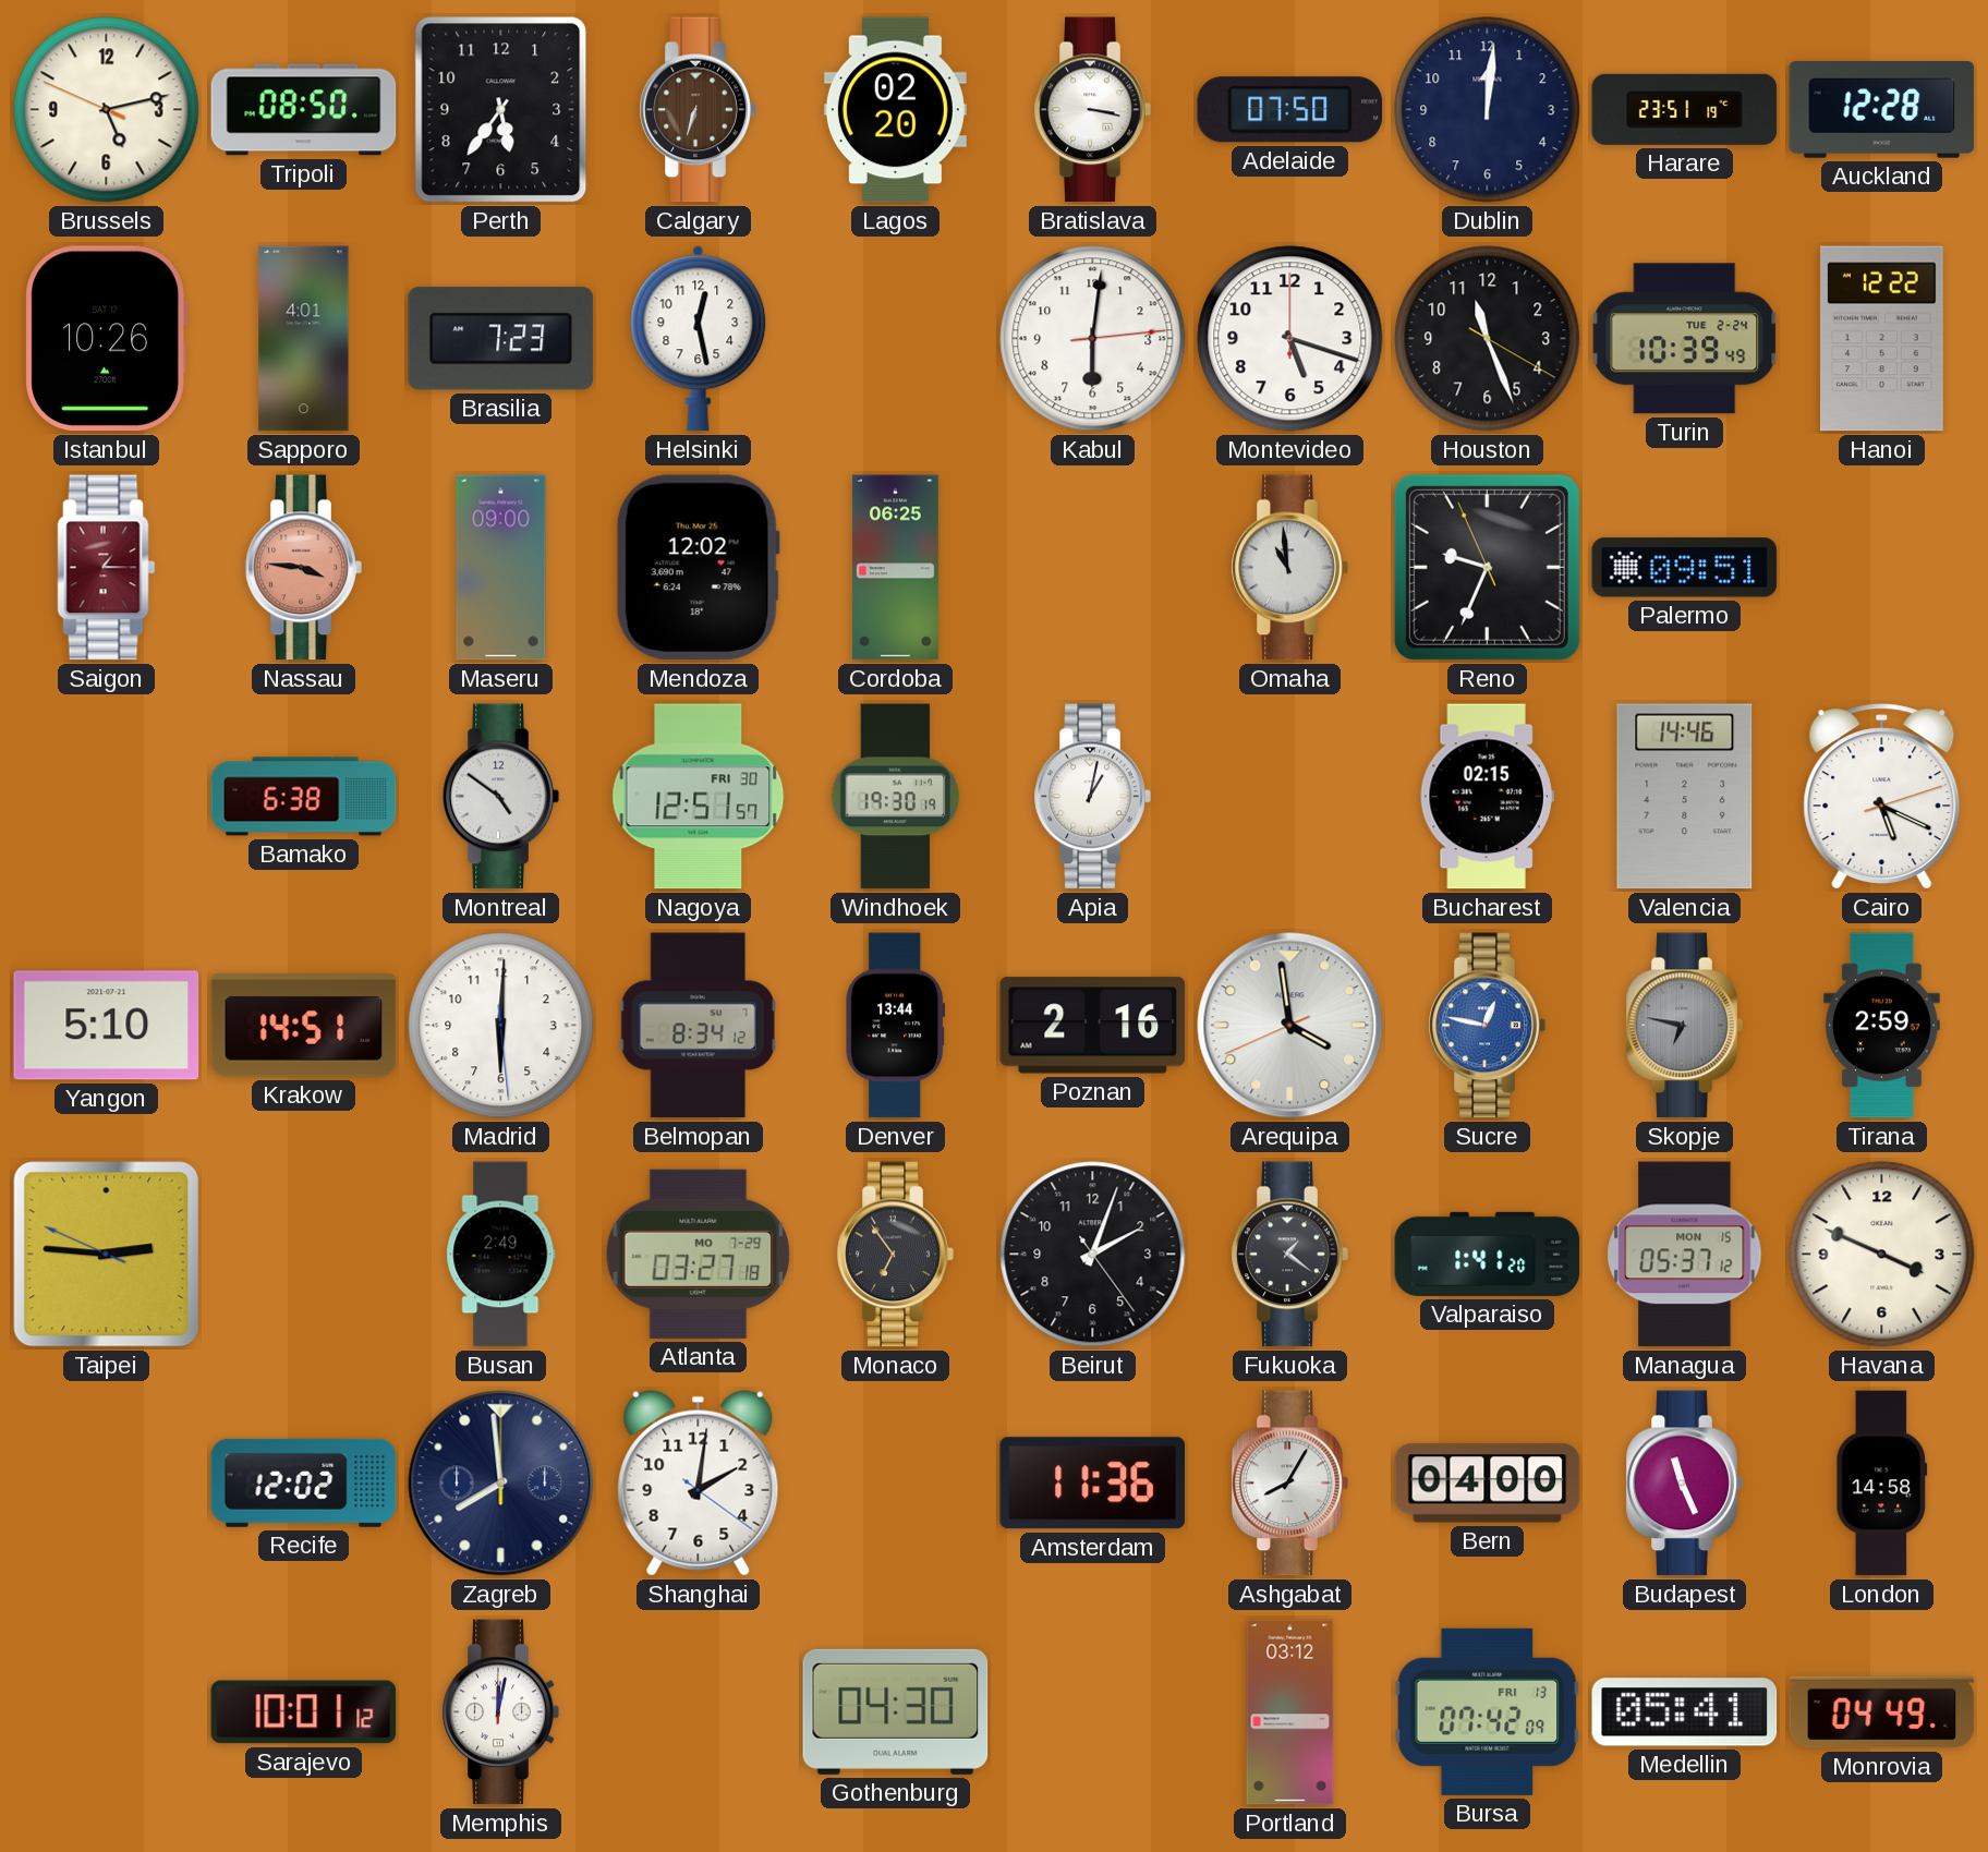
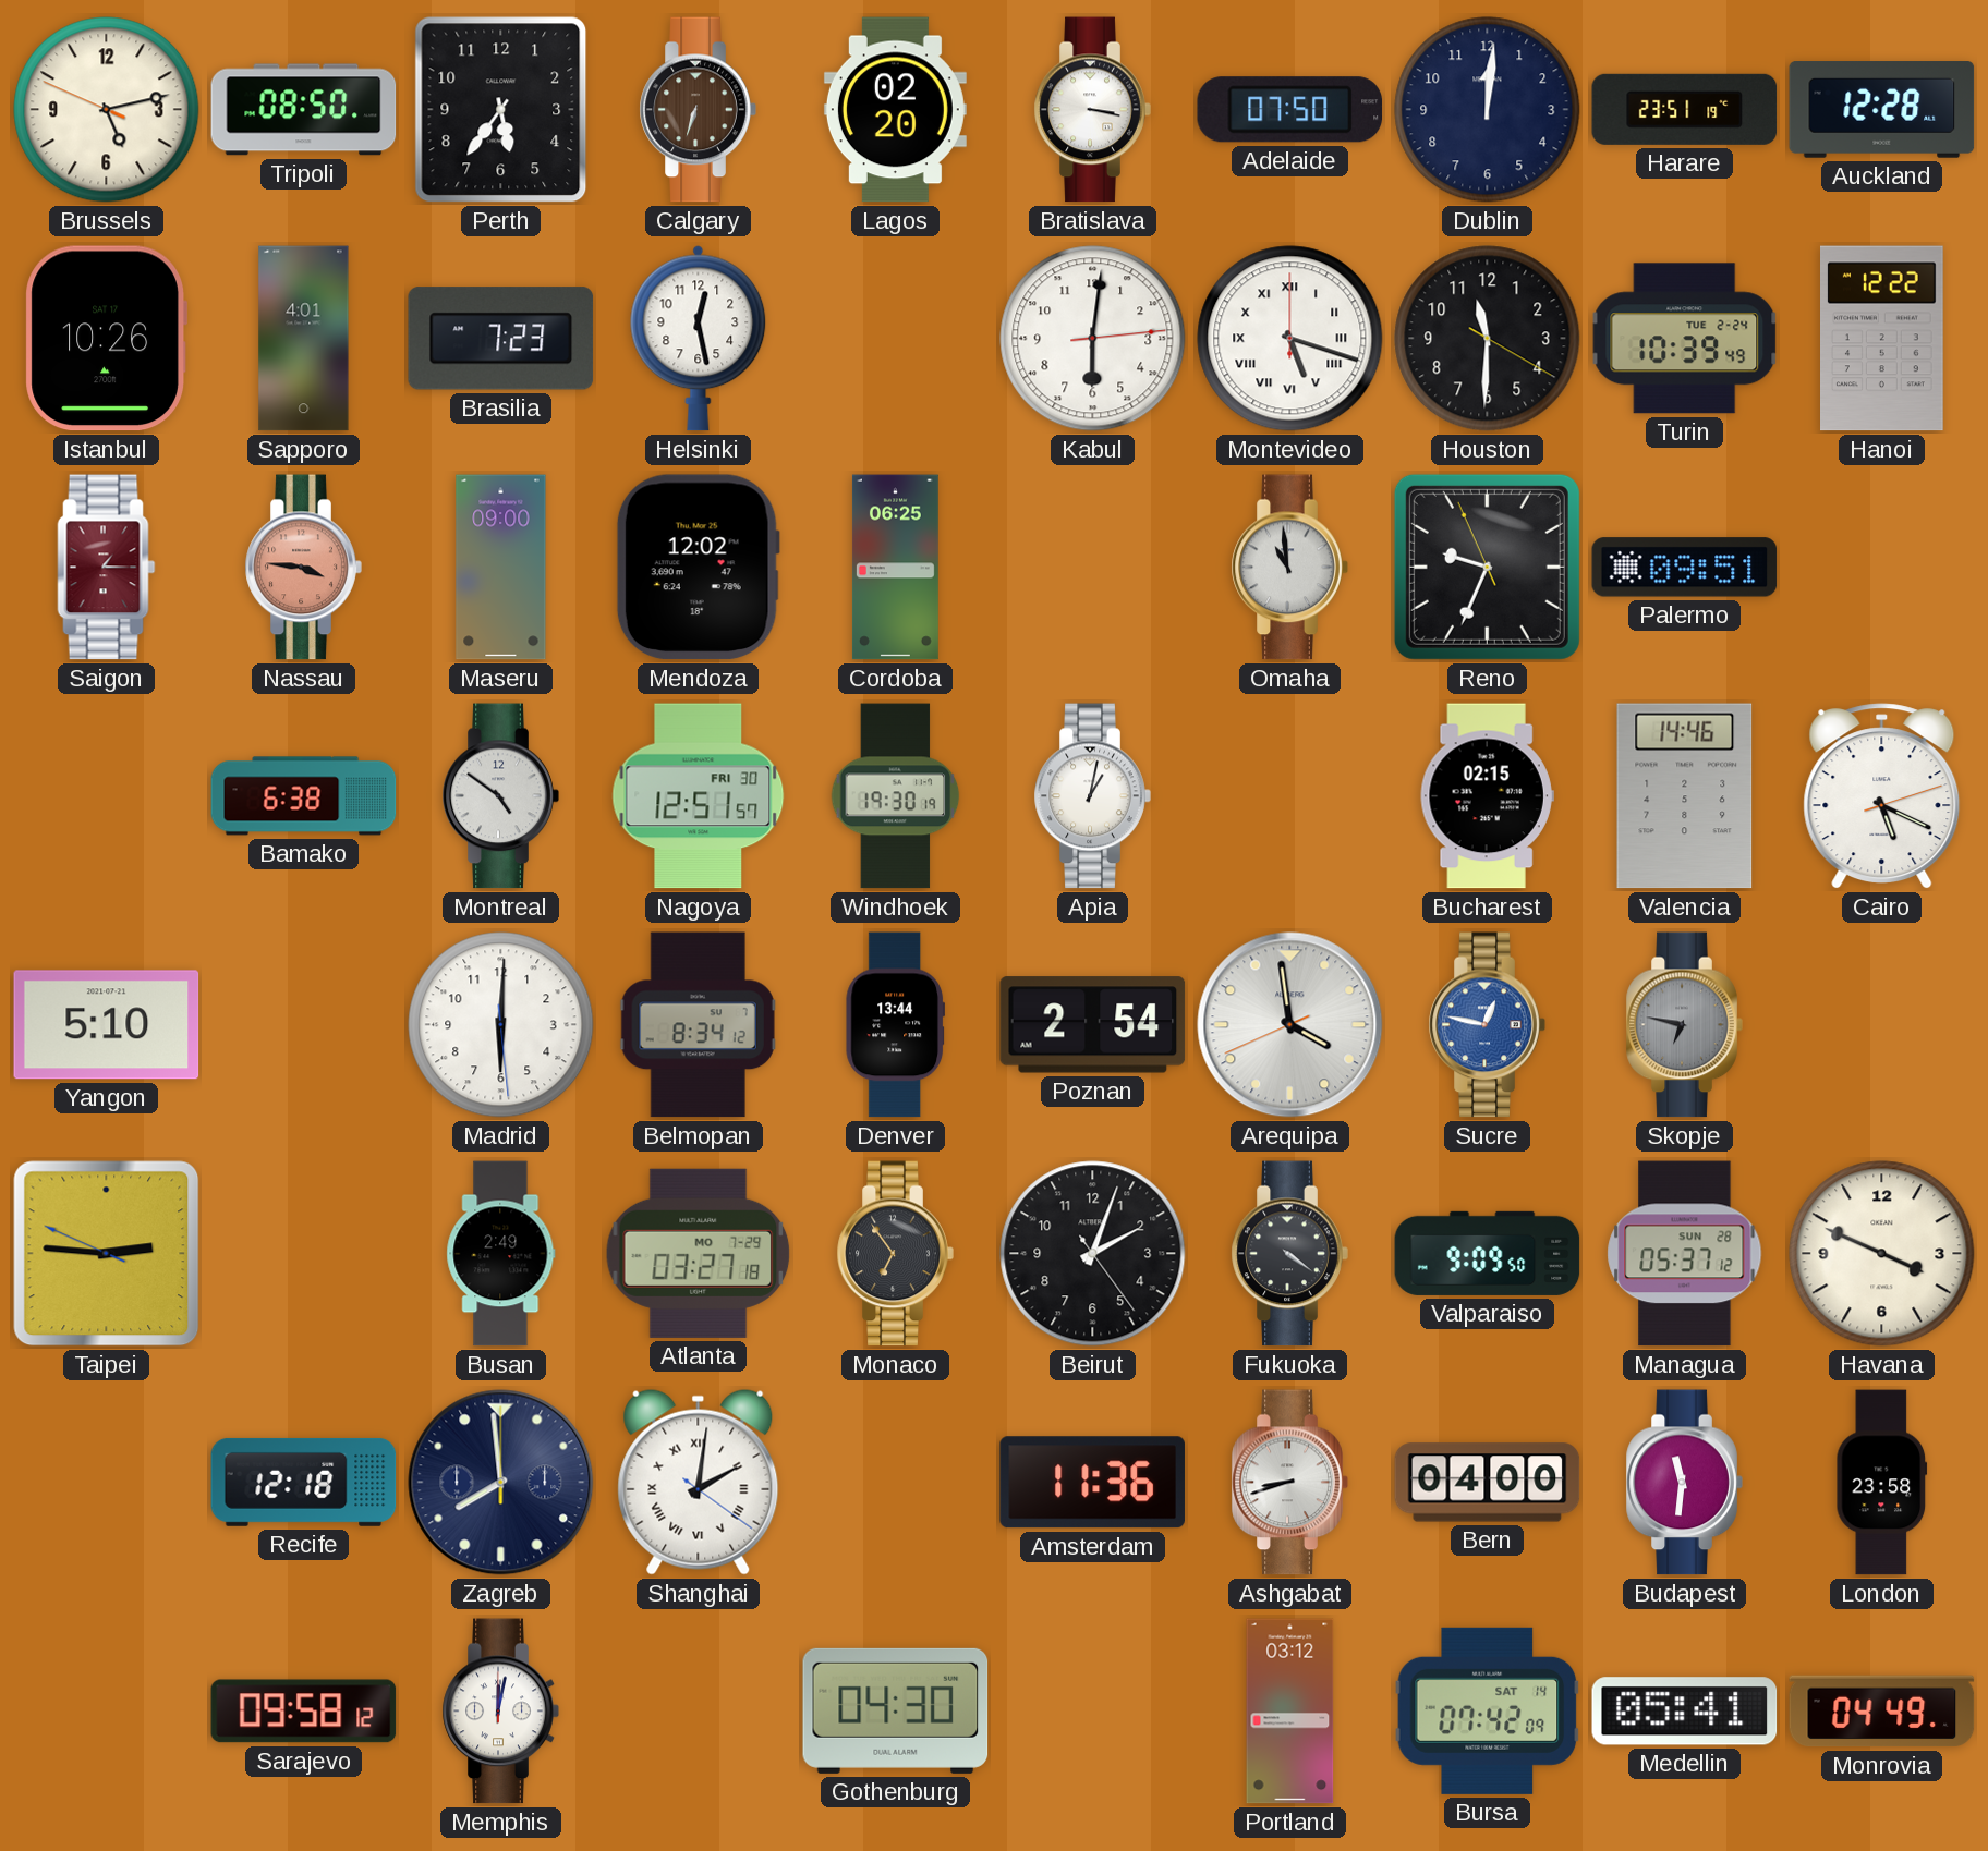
Montevideo numerals: Arabic -> Roman (1290, 339)
Houston: 11:26 -> 11:30 (1488, 339)
Krakow: 14:51 -> none (304, 1026)
Poznan: 2:16 -> 2:54 (1093, 1025)
Tirana: 2:59 -> none (1882, 1026)
Fukuoka: 1:21 -> 4:21 (1289, 1254)
Valparaiso: 1:41 -> 9:09 (1488, 1253)
Managua date: MON 15 -> SUN 28 (1685, 1254)
Recife: 12:02 -> 12:18 (304, 1482)
Shanghai numerals: Arabic -> Roman (699, 1482)
Ashgabat: 8:05 -> 8:42 (1289, 1483)
Budapest: 11:26 -> 11:31 (1684, 1483)
London: 14:58 -> 23:58 (1882, 1483)
Sarajevo: 10:01 -> 09:58 (304, 1712)
Bursa date: FRI 13 -> SAT 14 (1488, 1710)
